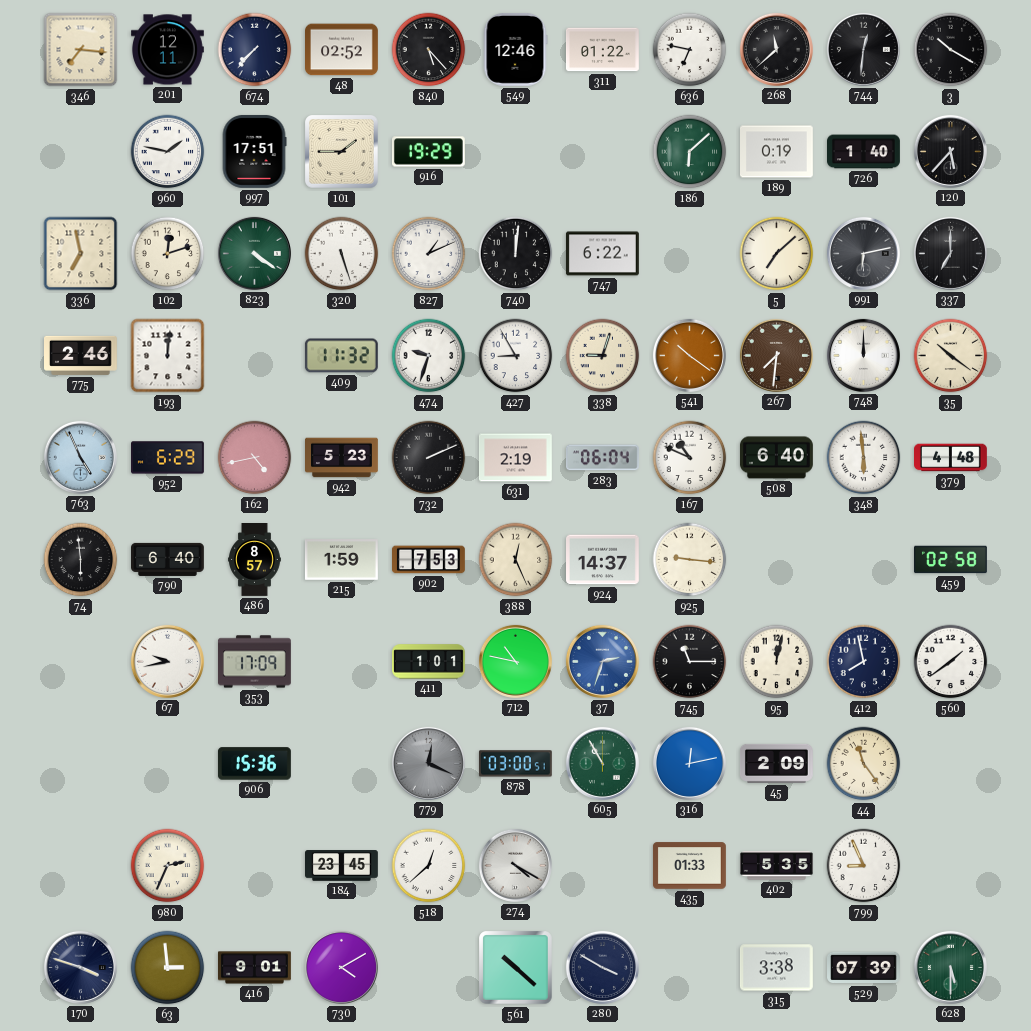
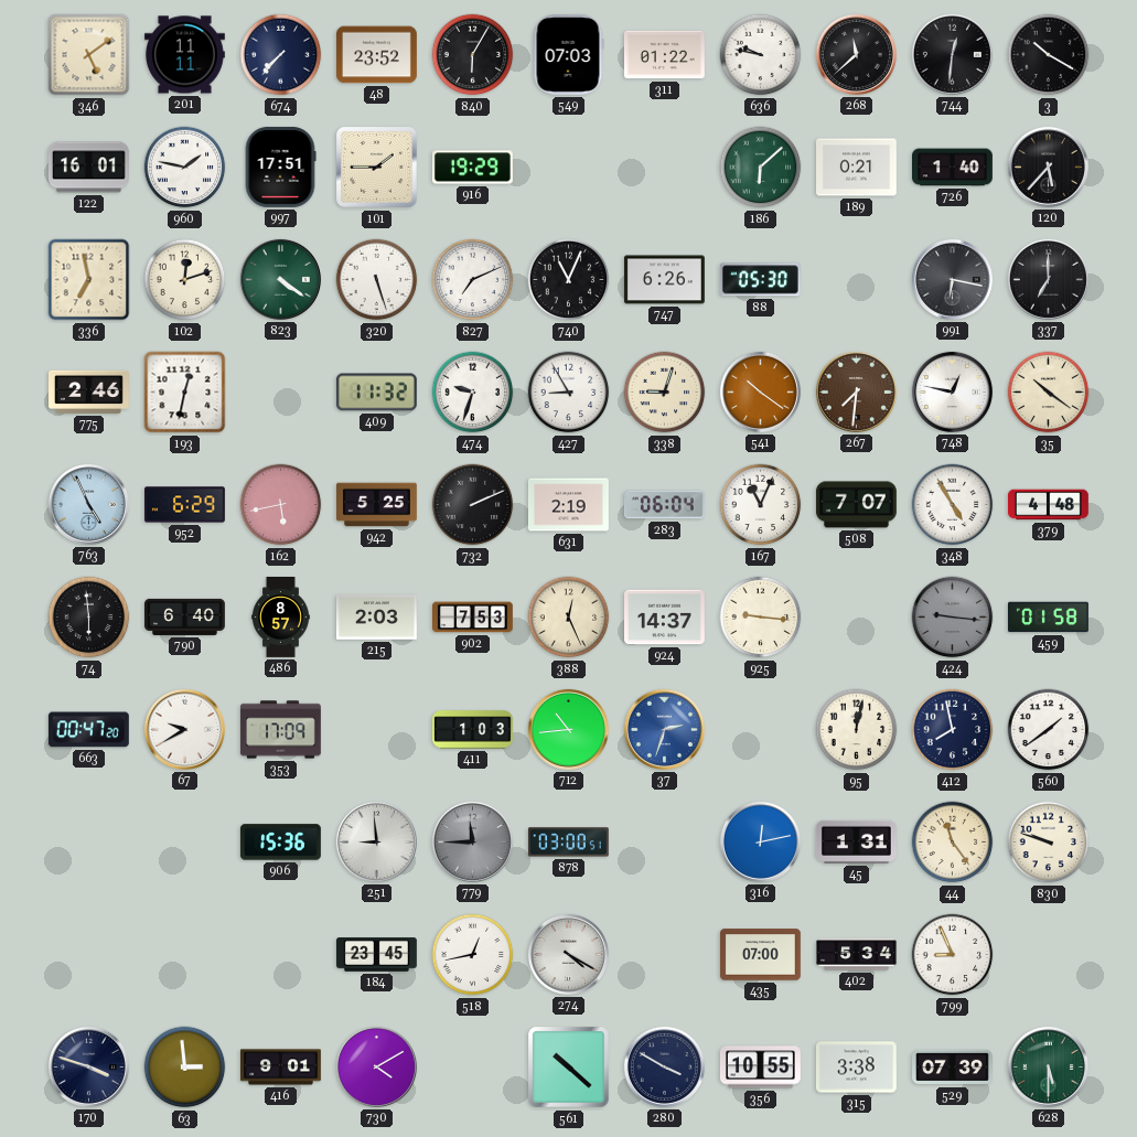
346: 7:16 -> 5:09 (89, 55)
201: 12:11 -> 11:11 (185, 55)
48: 02:52 -> 23:52 (377, 55)
840: 5:23 -> 6:05 (473, 55)
549: 12:46 -> 07:03 (568, 54)
636: 6:47 -> 9:47 (761, 55)
122: none -> 16:01 (88, 168)
189: 0:19 -> 0:21 (857, 168)
827: 1:11 -> 7:11 (473, 280)
740: 12:01 -> 11:04 (569, 280)
747: 6:22 -> 6:26 (664, 280)
88: none -> 05:30 (760, 280)
5: 7:08 -> none (777, 254)
991: 6:13 -> 6:17 (952, 279)
193: 12:01 -> 12:32 (185, 393)
748: 12:00 -> 12:47 (952, 391)
162: 4:43 -> 5:43 (281, 505)
942: 5:23 -> 5:25 (377, 505)
167: 10:49 -> 11:04 (761, 505)
508: 6:40 -> 7:07 (857, 505)
348: 5:59 -> 4:55 (953, 505)
215: 1:59 -> 2:03 (376, 618)
424: none -> 9:16 (953, 618)
459: 02:58 -> 01:58 (1049, 618)
663: none -> 00:47 (88, 730)
67: 9:43 -> 9:40 (184, 729)
411: 1:01 -> 1:03 (473, 730)
712: 10:47 -> 10:44 (568, 729)
745: 11:15 -> none (690, 662)
251: none -> 8:59 (376, 841)
779: 12:19 -> 11:45 (472, 841)
605: 10:55 -> none (602, 763)
45: 2:09 -> 1:31 (856, 841)
830: none -> 9:48 (1049, 843)
980: 2:34 -> none (168, 866)
518: 12:38 -> 12:43 (473, 955)
435: 01:33 -> 07:00 (761, 955)
402: 5:35 -> 5:34 (857, 955)
356: none -> 10:55 (760, 1068)
